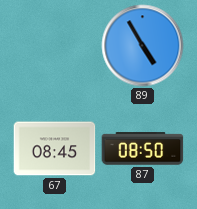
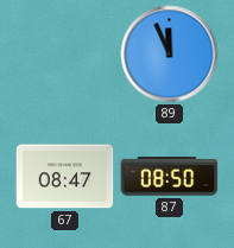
89: 4:55 -> 11:56 (170, 55)
67: 08:45 -> 08:47 (65, 177)
